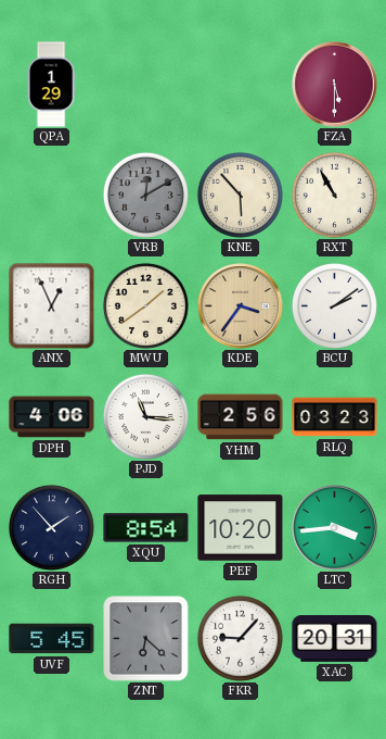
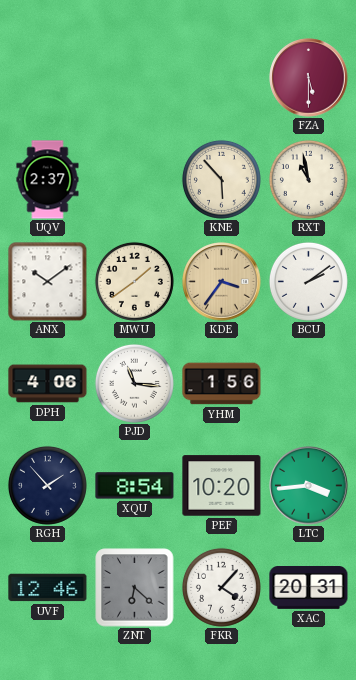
QPA: 1:29 -> none (51, 85)
UQV: none -> 2:37 (48, 180)
VRB: 12:10 -> none (145, 195)
RXT: 10:55 -> 10:58 (308, 179)
ANX: 12:56 -> 10:09 (48, 282)
YHM: 2:56 -> 1:56 (222, 384)
RLQ: 03:23 -> none (335, 417)
UVF: 5:45 -> 12:46 (48, 588)
FKR: 9:07 -> 4:07 (221, 587)
